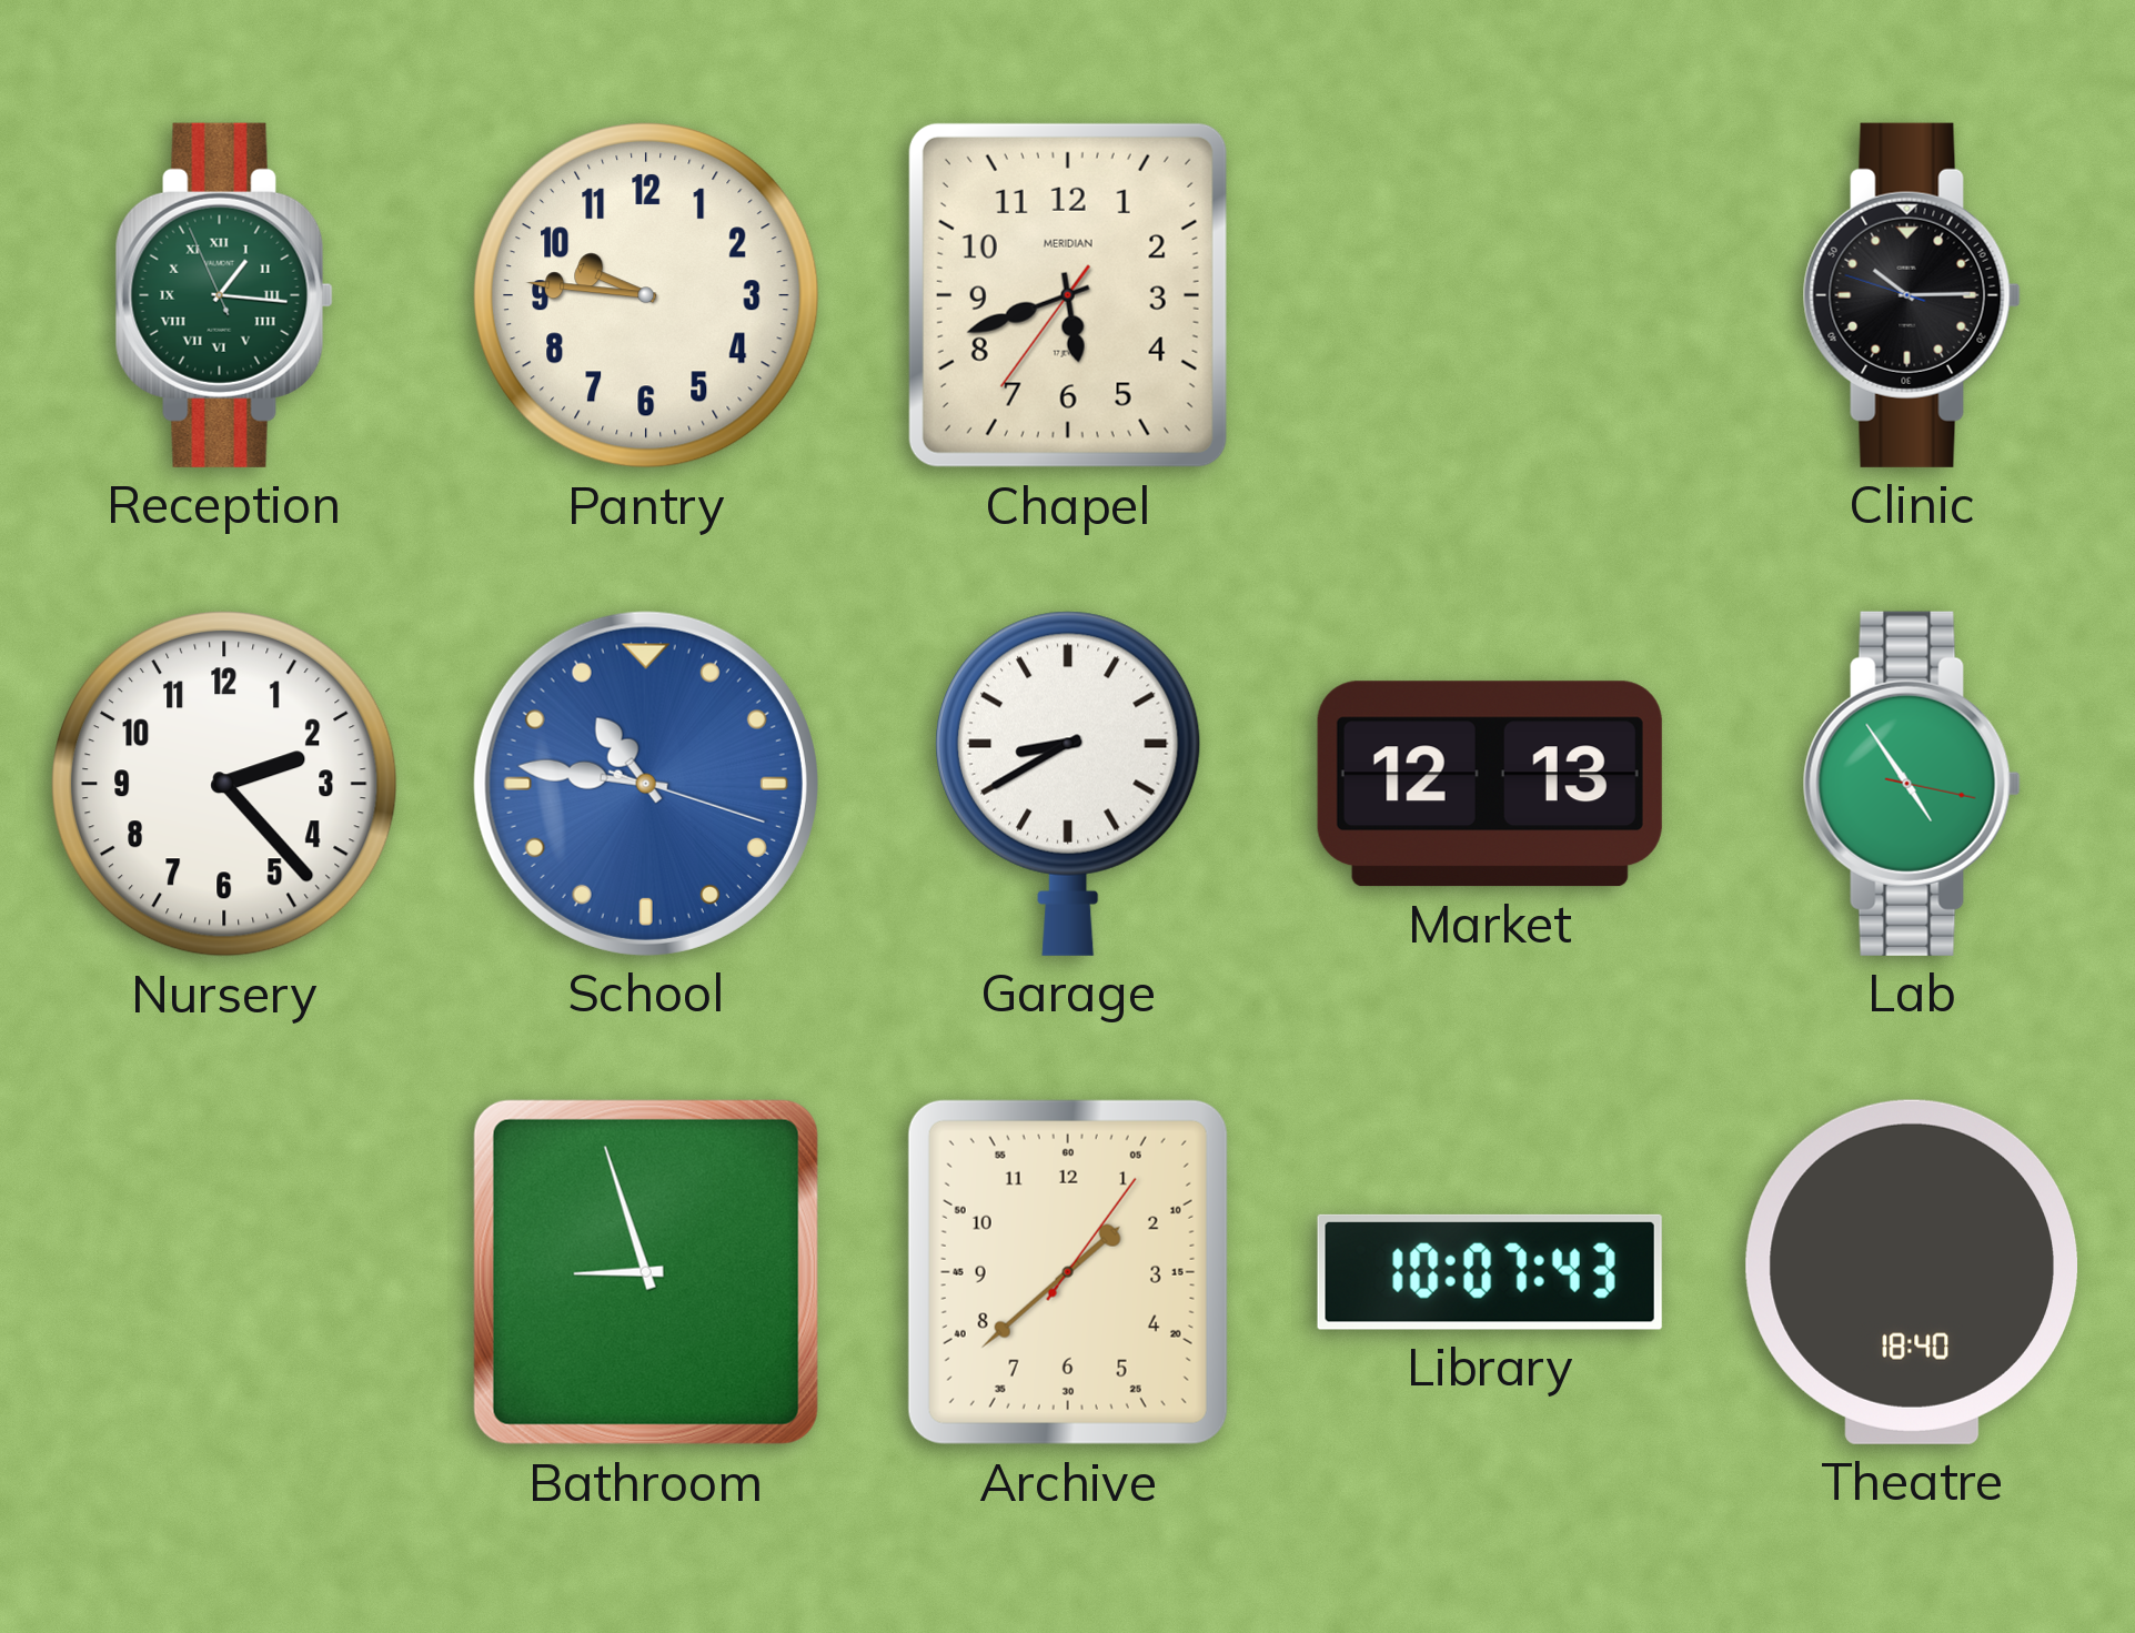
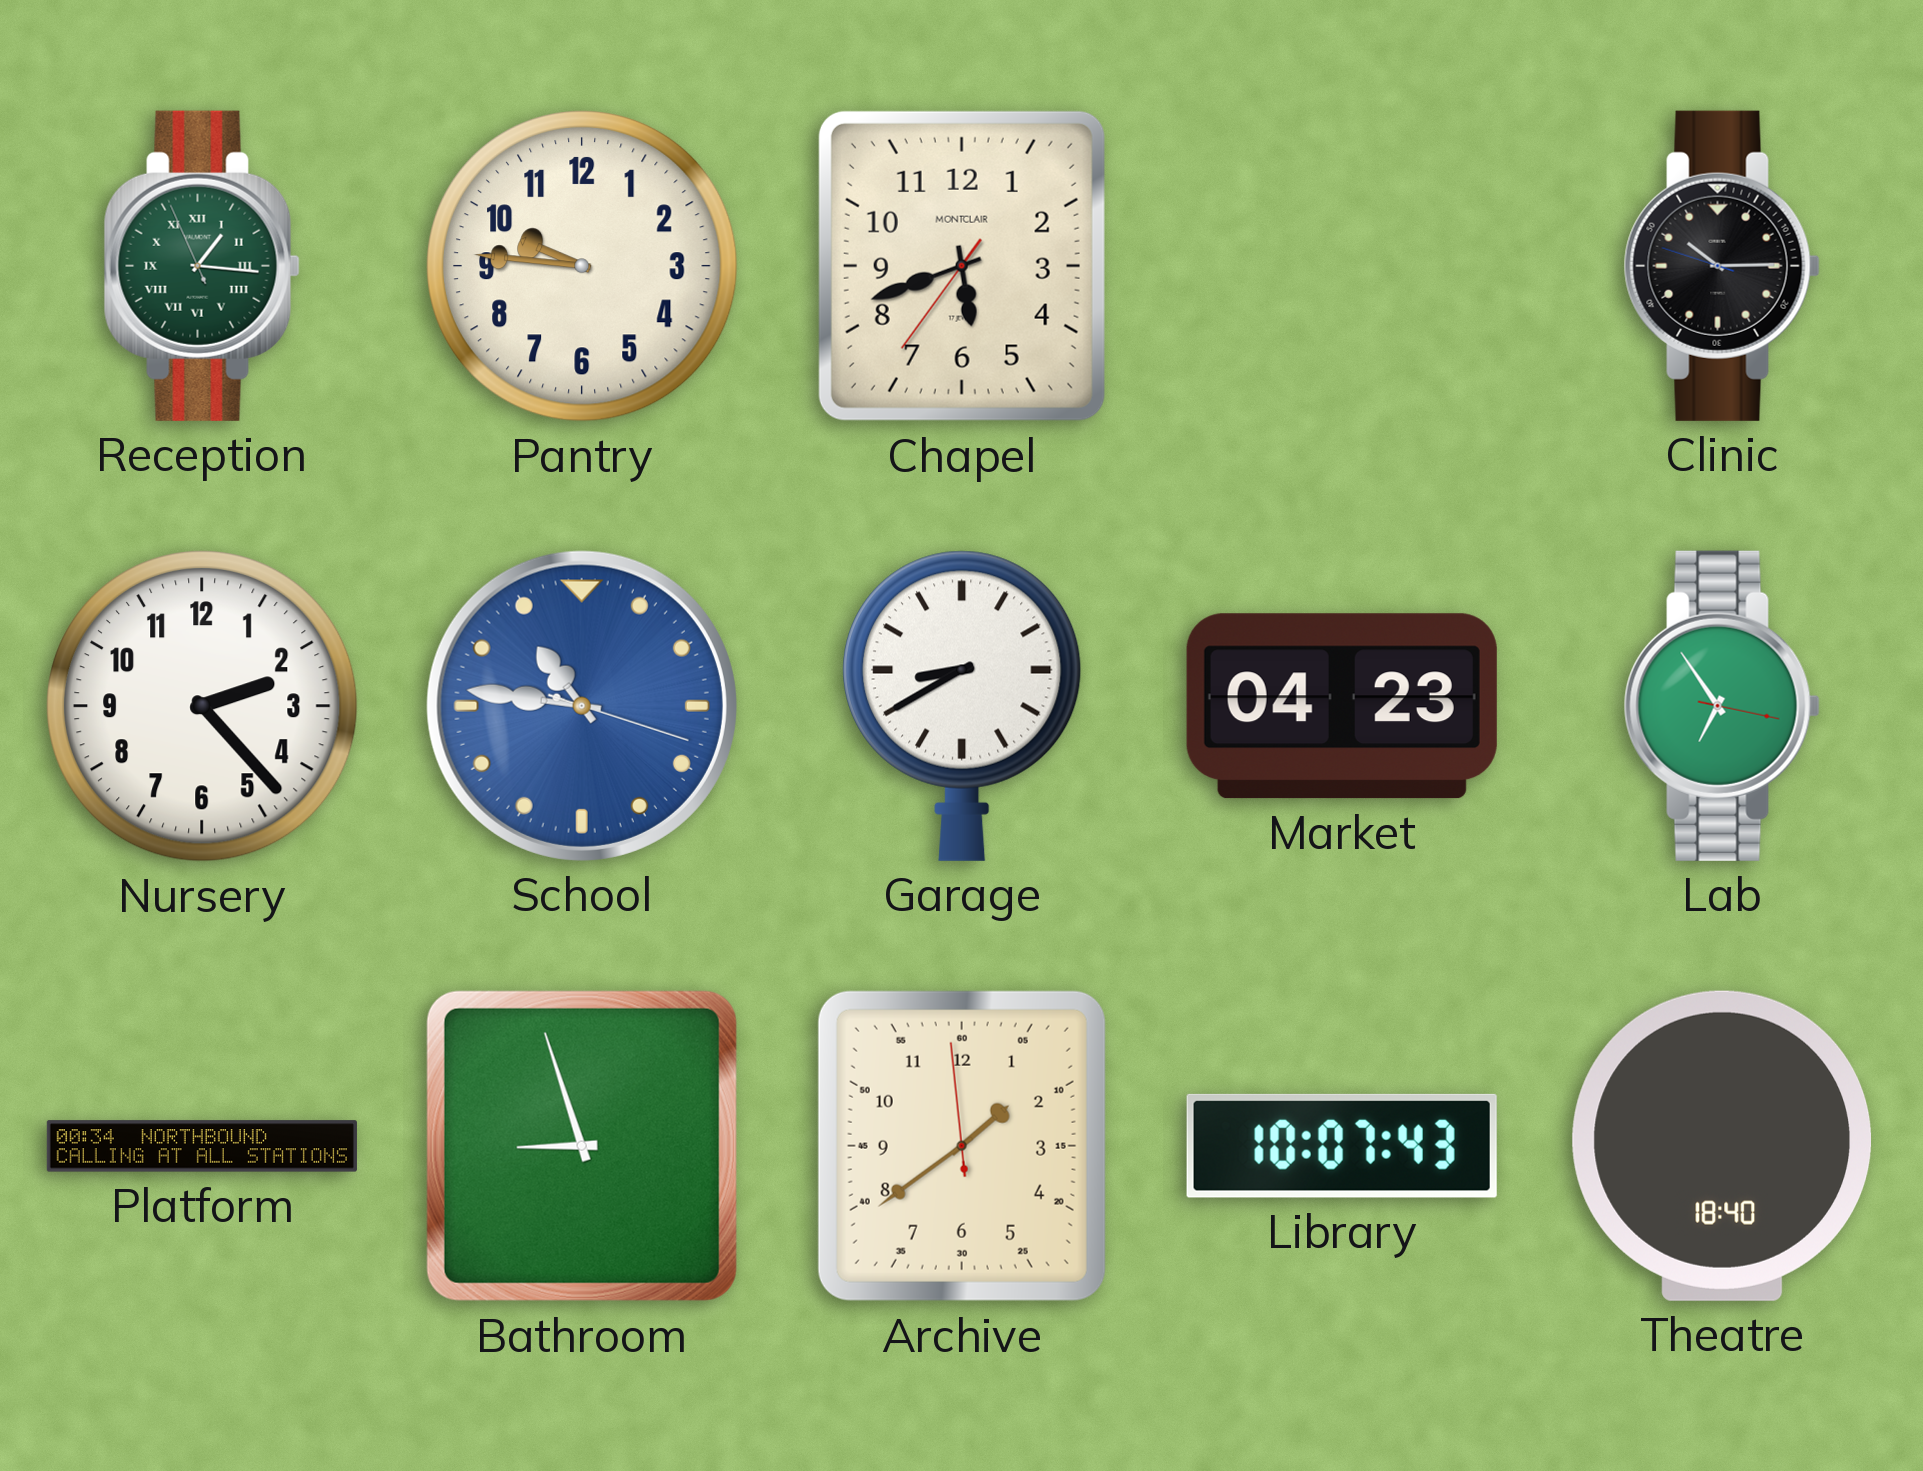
Chapel brand: MERIDIAN -> MONTCLAIR (962, 266)
Market: 12:13 -> 04:23 (1342, 706)
Lab: 4:54 -> 6:54 (1722, 706)
Platform: none -> 00:34 (202, 1146)
Archive: 1:38:06 -> 1:38:59 (962, 1146)
